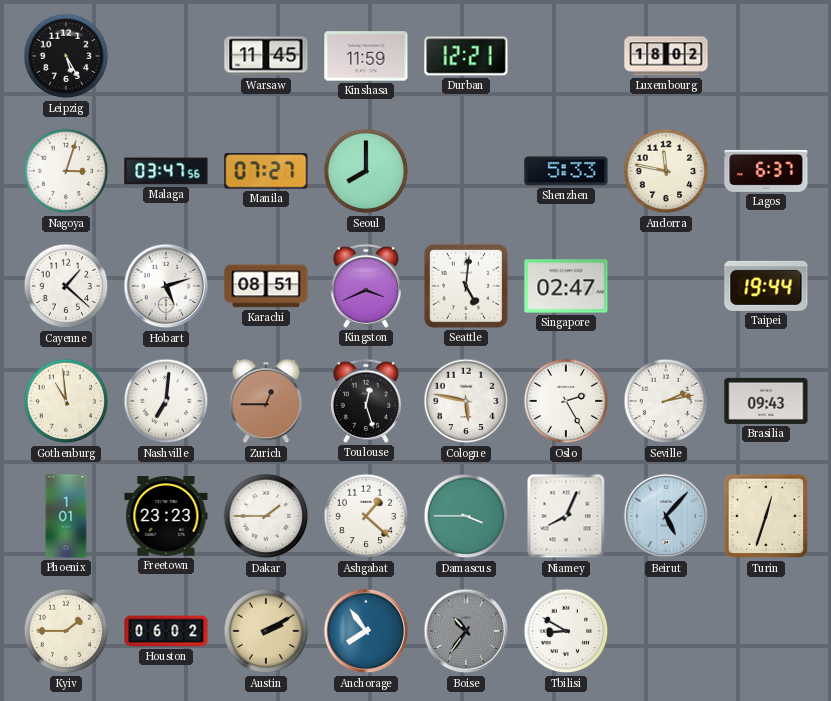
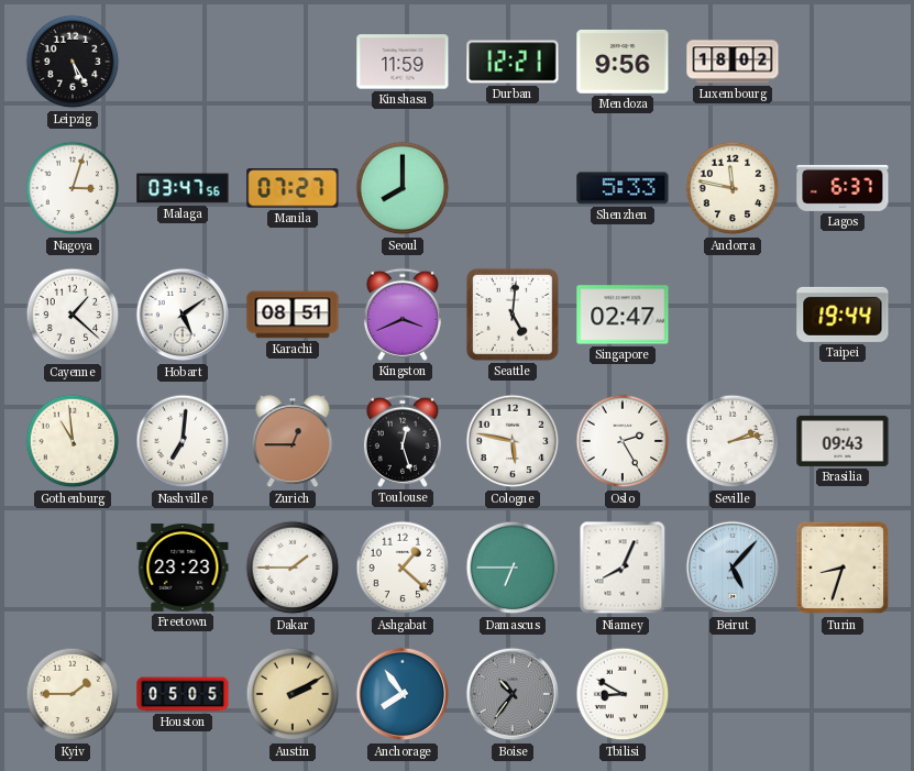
Warsaw: 11:45 -> none (266, 56)
Mendoza: none -> 9:56 (623, 62)
Hobart: 5:12 -> 5:09 (183, 315)
Phoenix: 1:01 -> none (66, 516)
Damascus: 3:45 -> 6:45 (513, 568)
Turin: 12:33 -> 8:33 (843, 568)
Houston: 06:02 -> 05:05 (183, 694)
